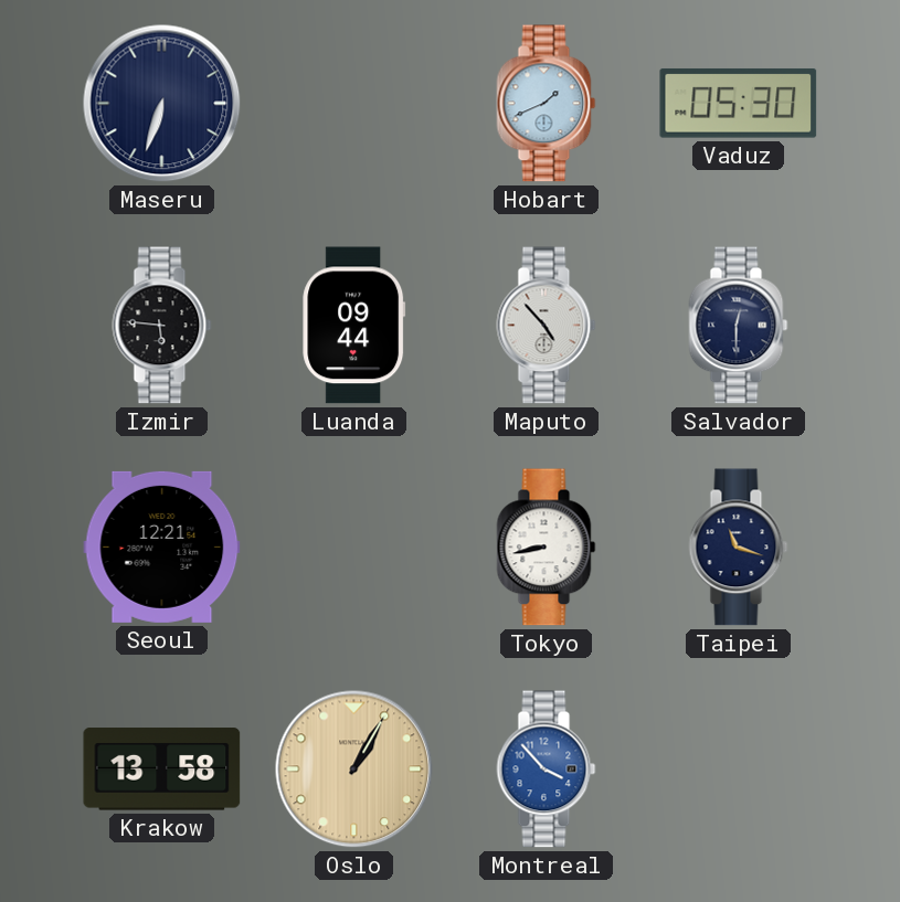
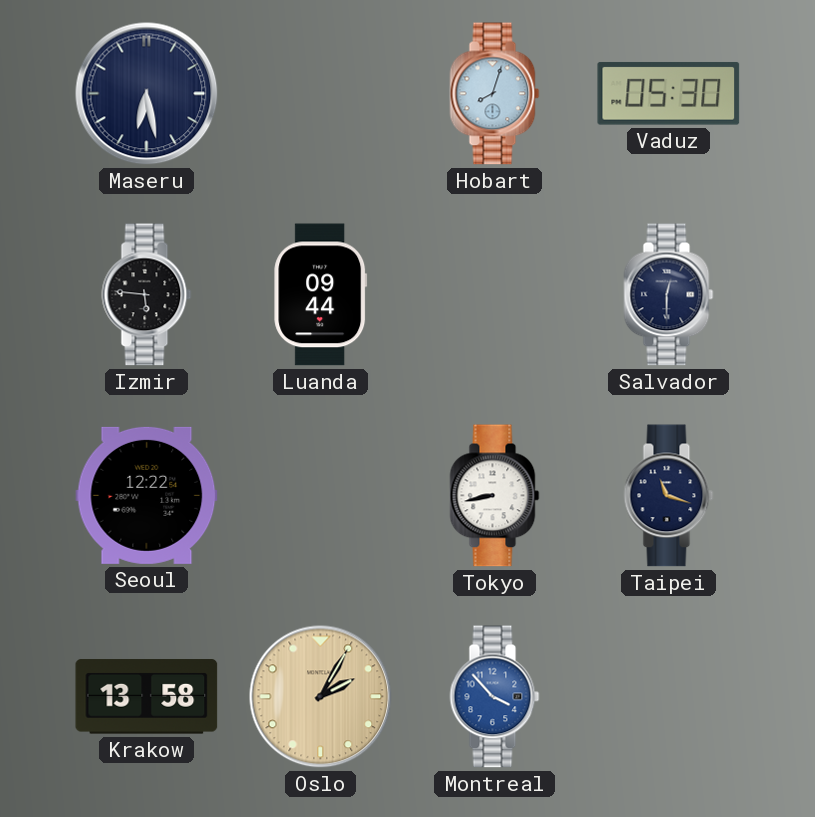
Maseru: 6:33 -> 6:28 (147, 94)
Hobart: 1:41 -> 8:03 (495, 94)
Maputo: 4:53 -> none (547, 326)
Seoul: 12:21 -> 12:22 (147, 495)
Oslo: 1:05 -> 2:05 (321, 697)
